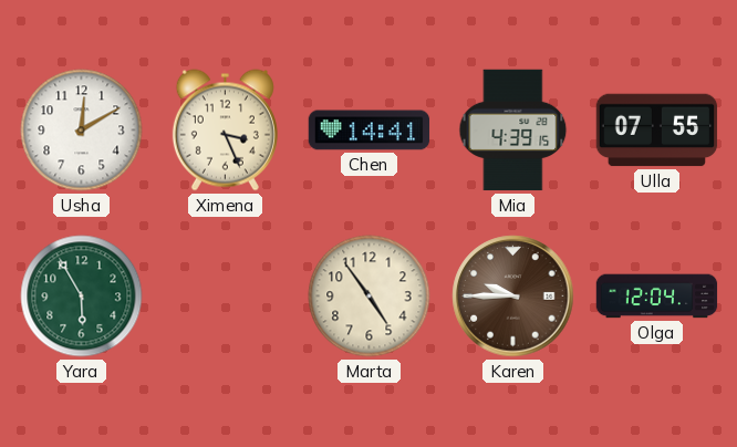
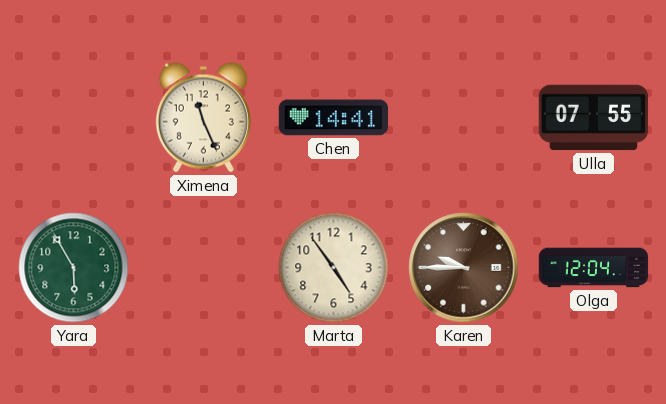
Usha: 12:10 -> none (82, 131)
Ximena: 3:26 -> 11:26 (203, 118)
Mia: 4:39 -> none (513, 131)
